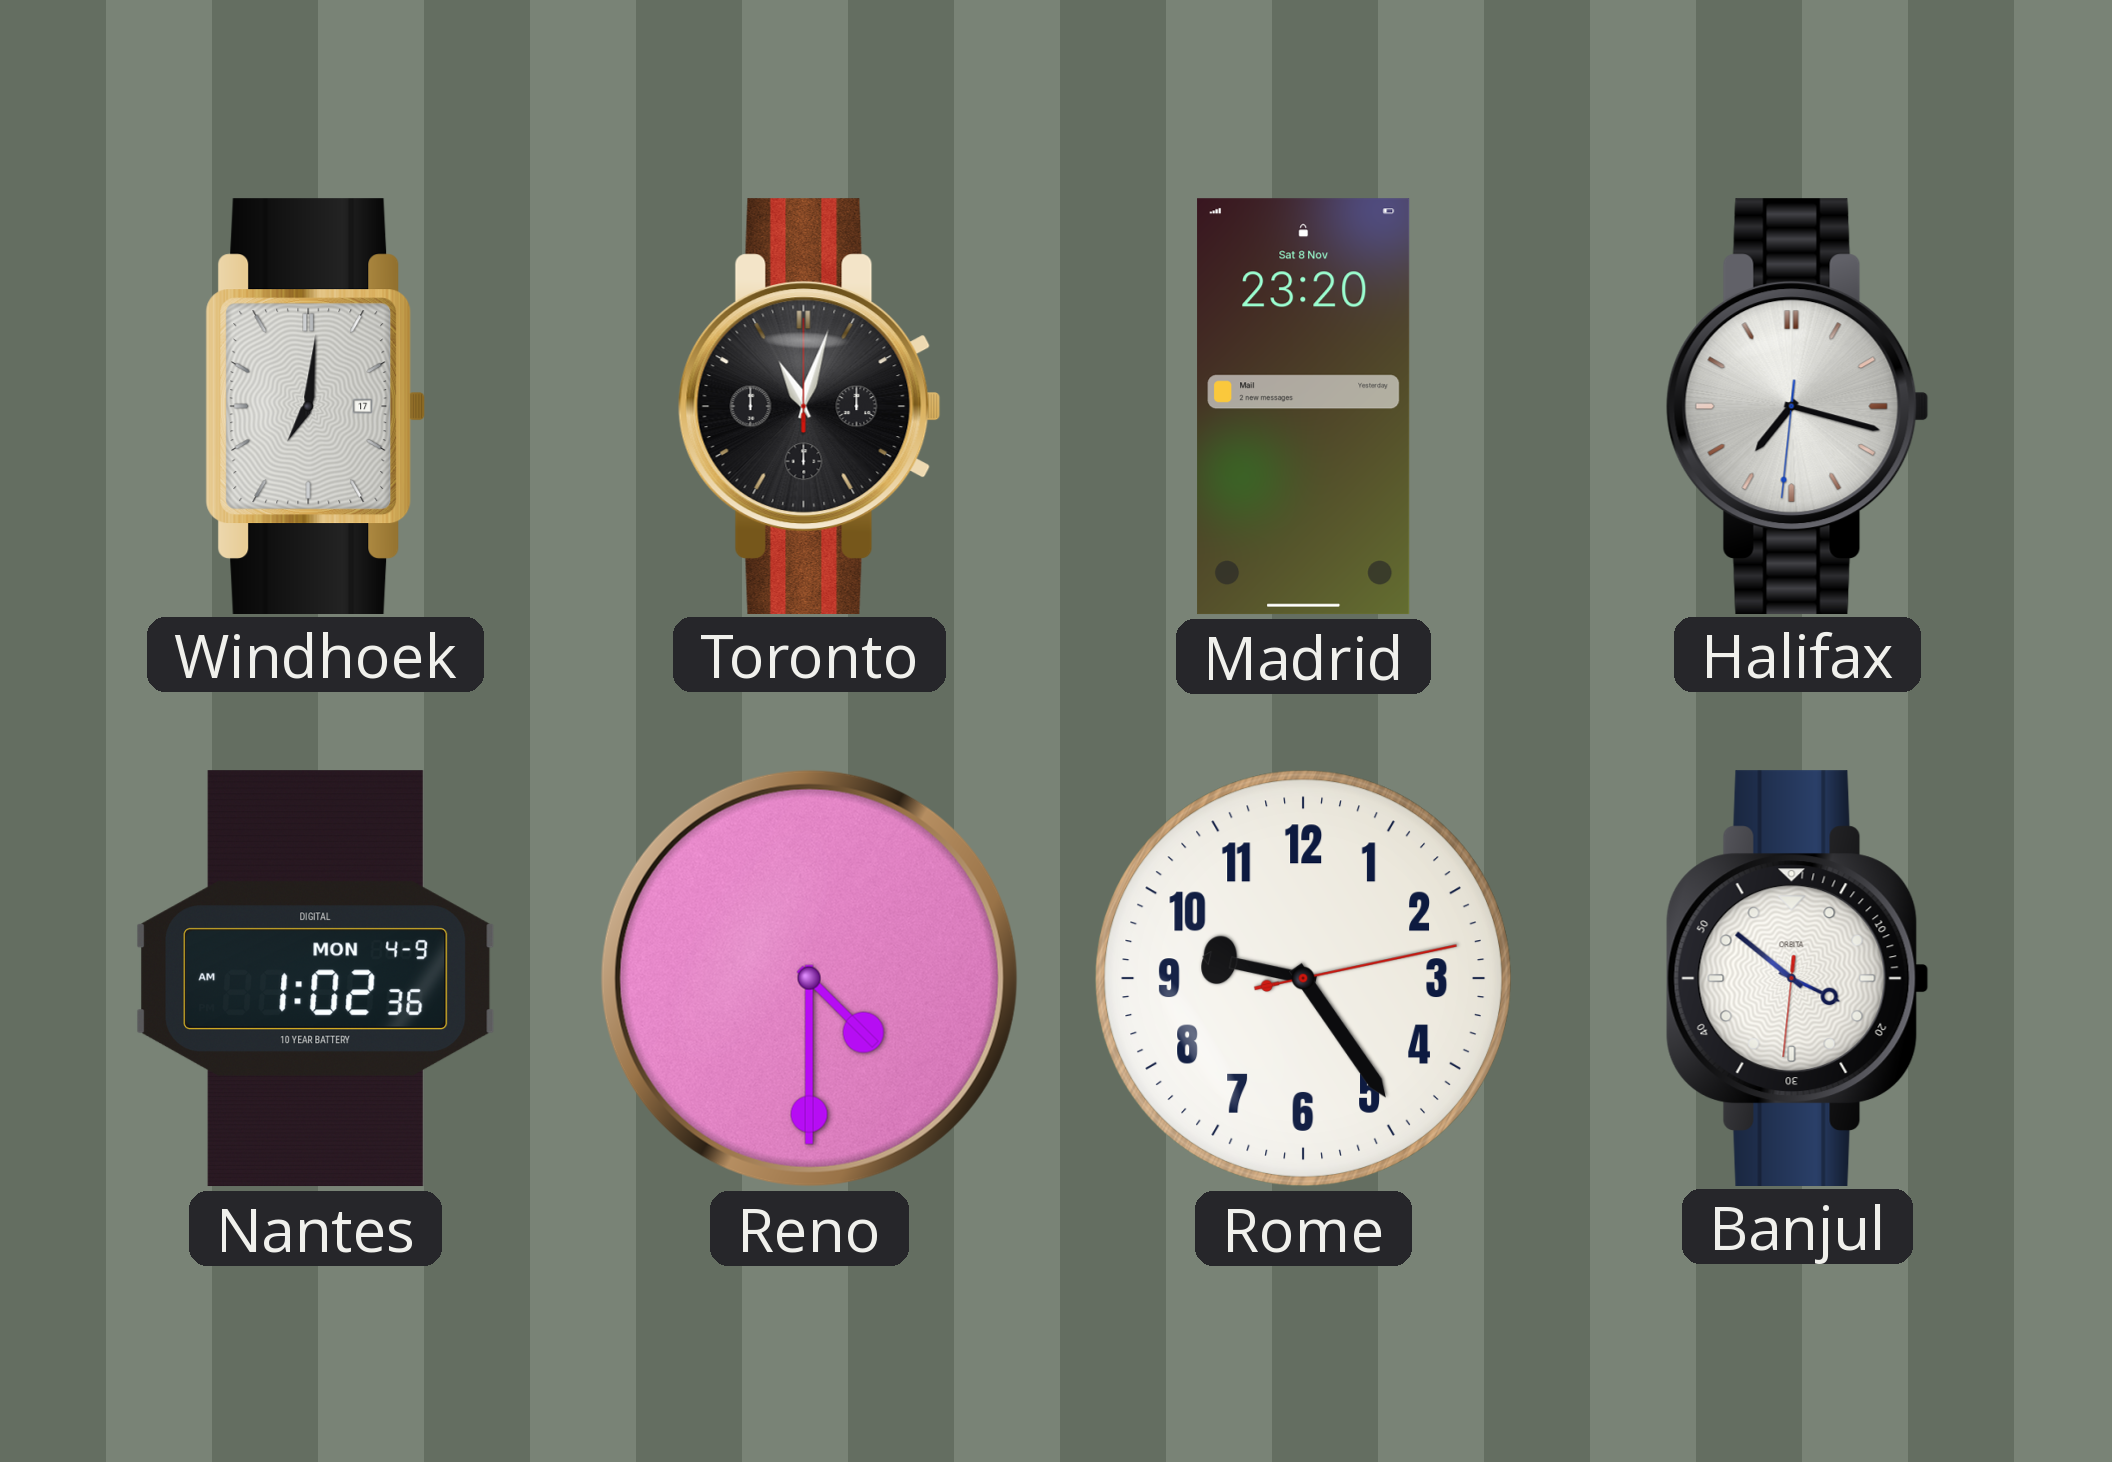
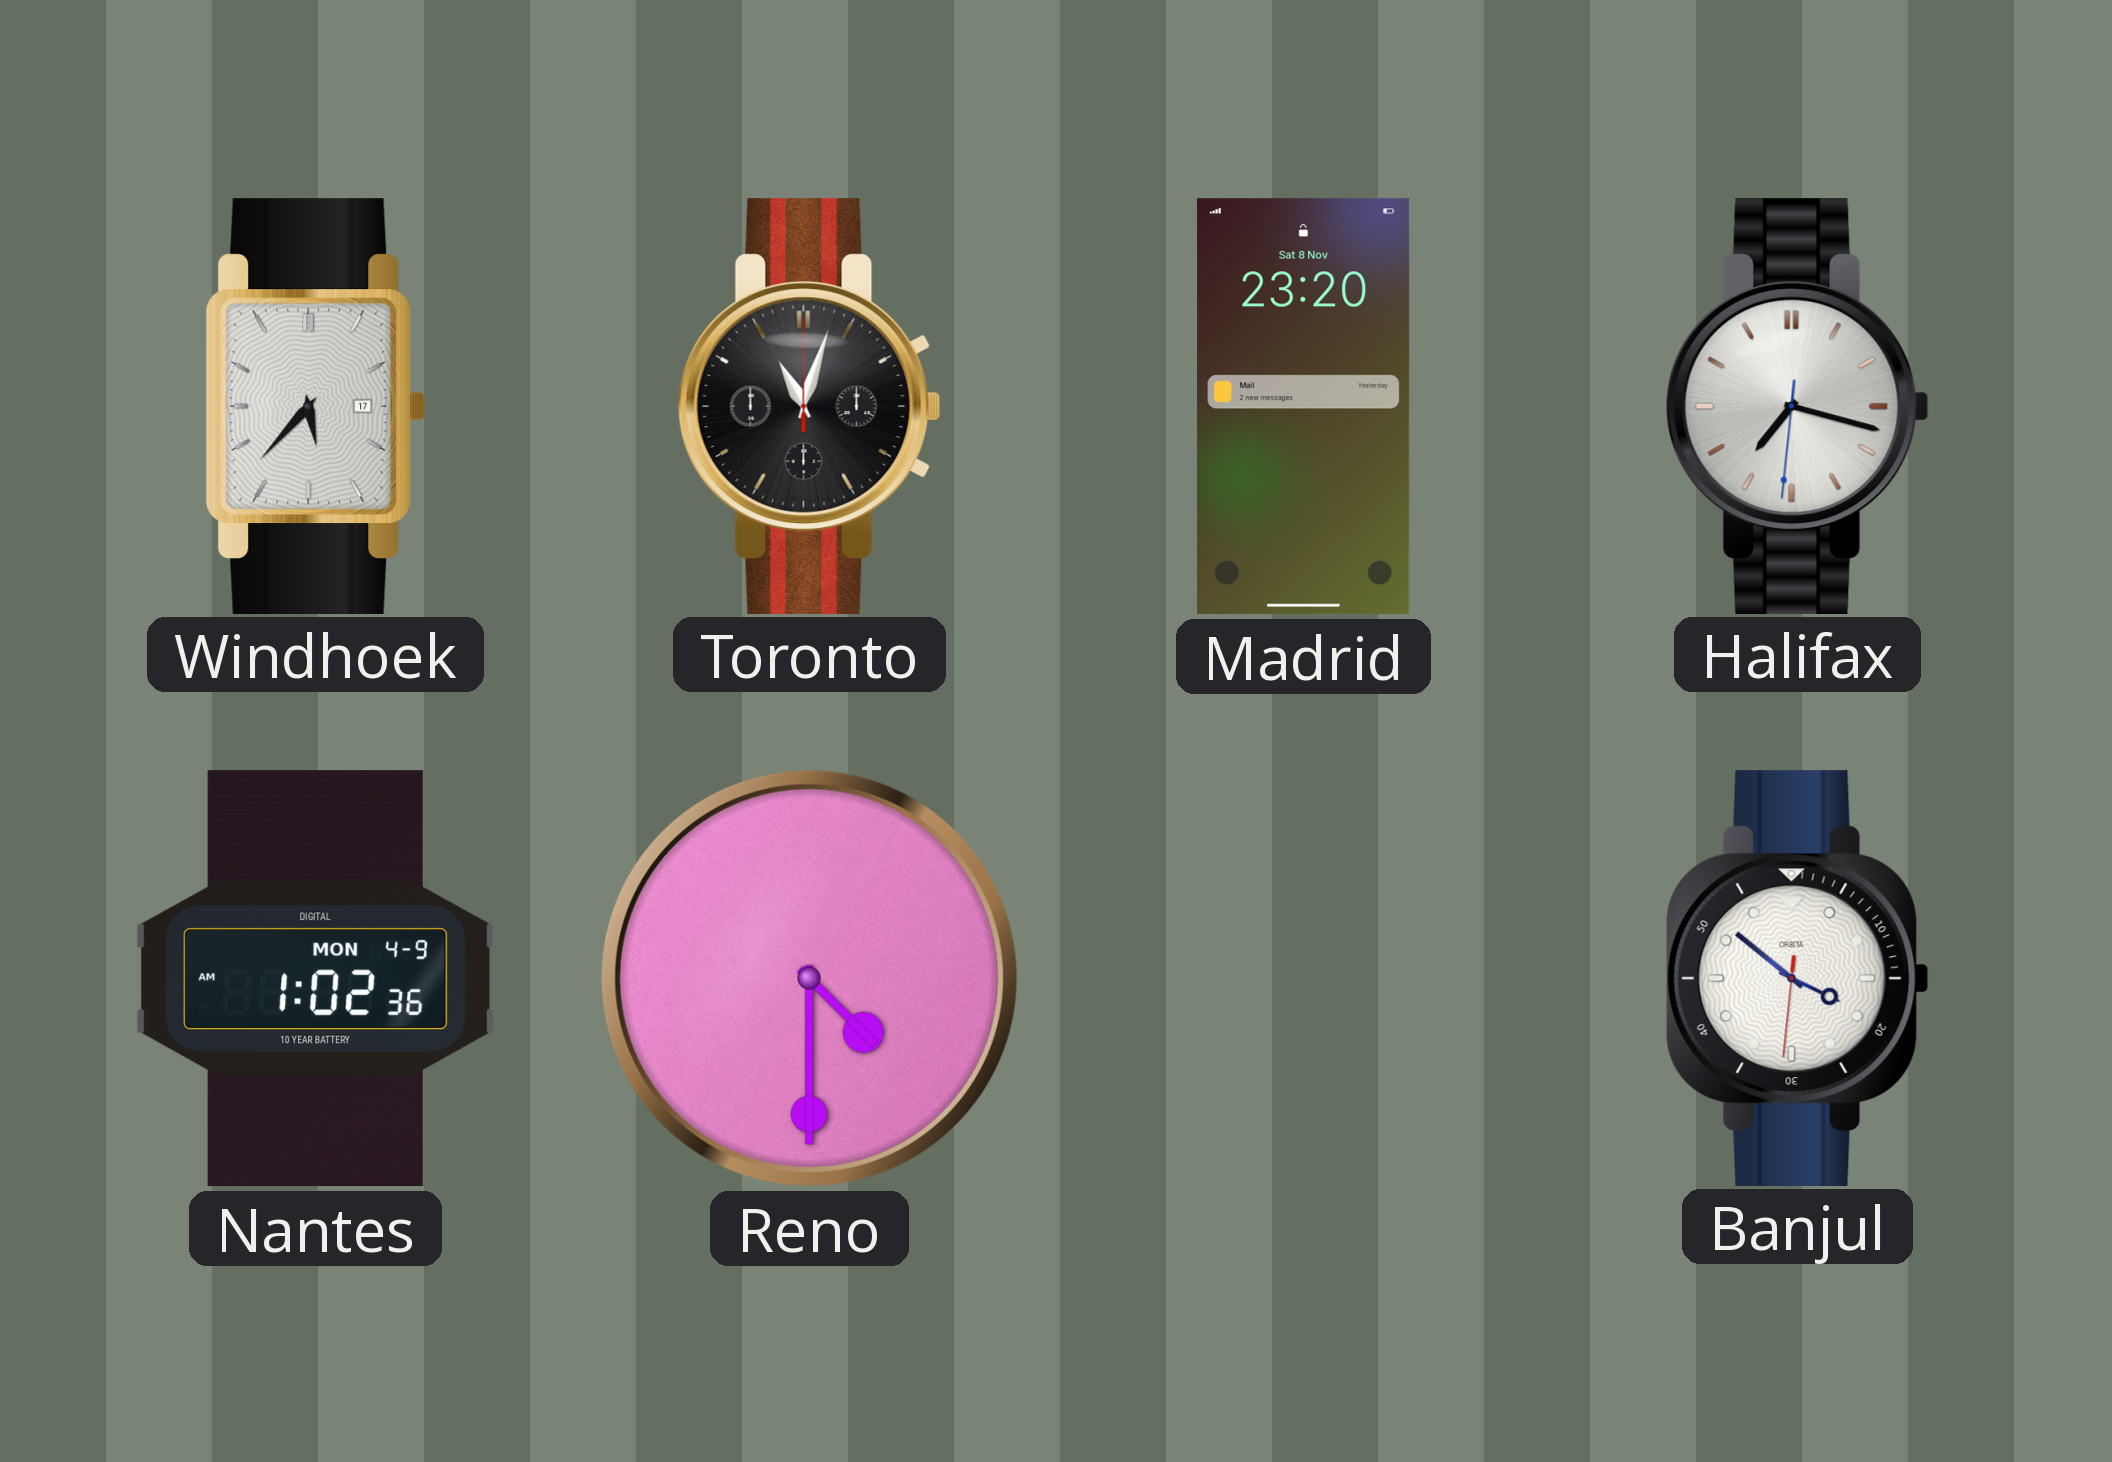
Windhoek: 7:01 -> 5:37 (316, 406)
Rome: 9:24 -> none (1303, 978)
